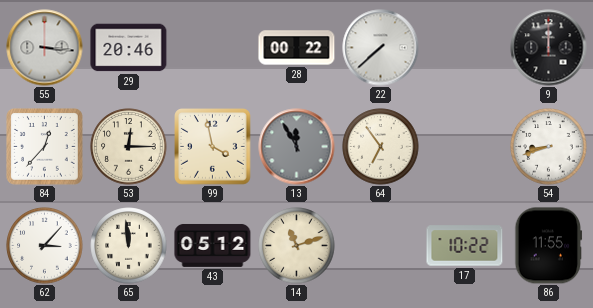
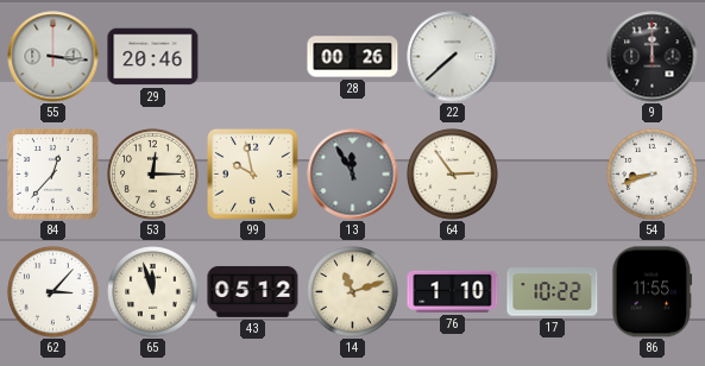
28: 00:22 -> 00:26 (353, 57)
99: 3:58 -> 9:58 (253, 175)
64: 6:54 -> 2:54 (453, 175)
65: 11:59 -> 11:57 (153, 292)
76: none -> 1:10 (453, 291)
